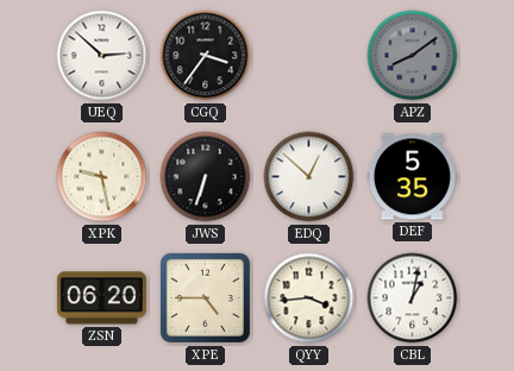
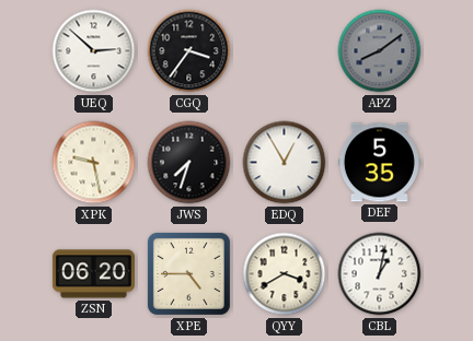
JWS: 6:33 -> 7:33 (189, 163)
EDQ: 12:52 -> 12:55 (285, 163)
QYY: 3:44 -> 3:40 (285, 274)
